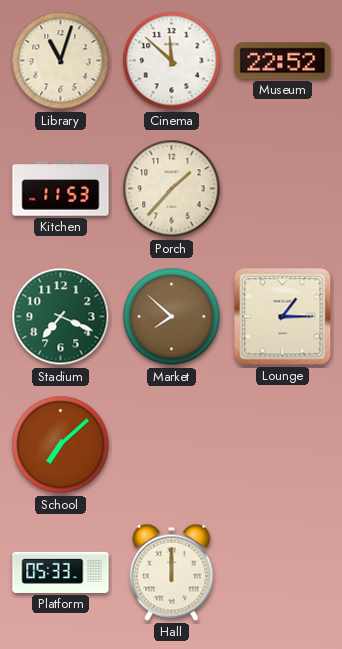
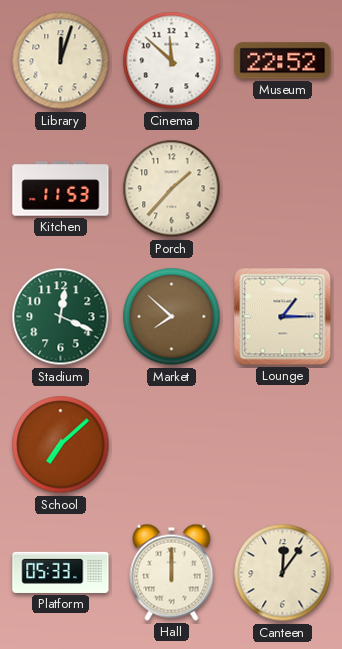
Library: 11:03 -> 12:03 (61, 61)
Stadium: 7:19 -> 12:19 (61, 317)
Canteen: none -> 12:06 (283, 573)
